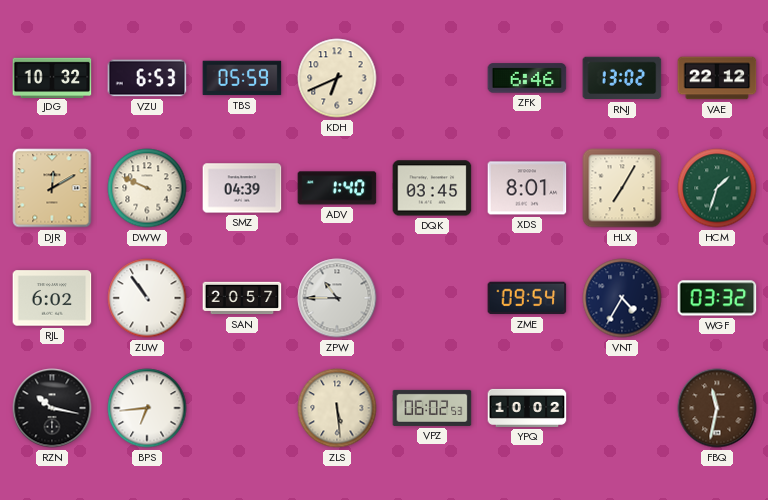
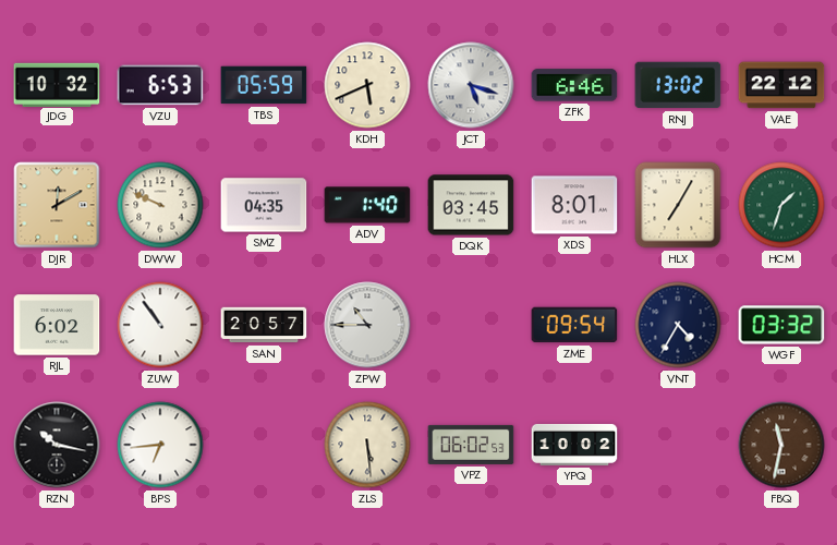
KDH: 6:41 -> 5:41 (367, 85)
JCT: none -> 5:18 (471, 85)
SMZ: 04:39 -> 04:35 (264, 205)
